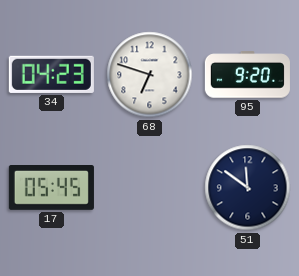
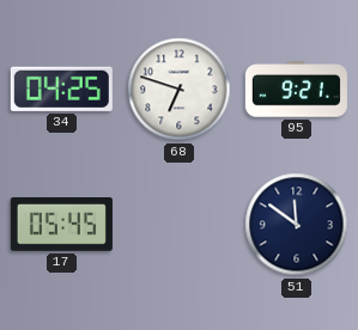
34: 04:23 -> 04:25 (61, 88)
95: 9:20 -> 9:21 (296, 90)
